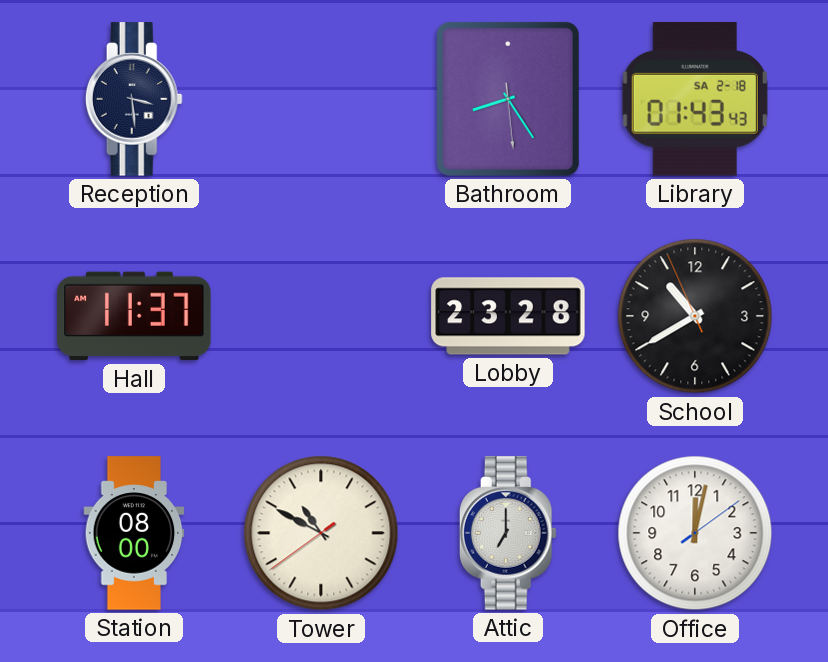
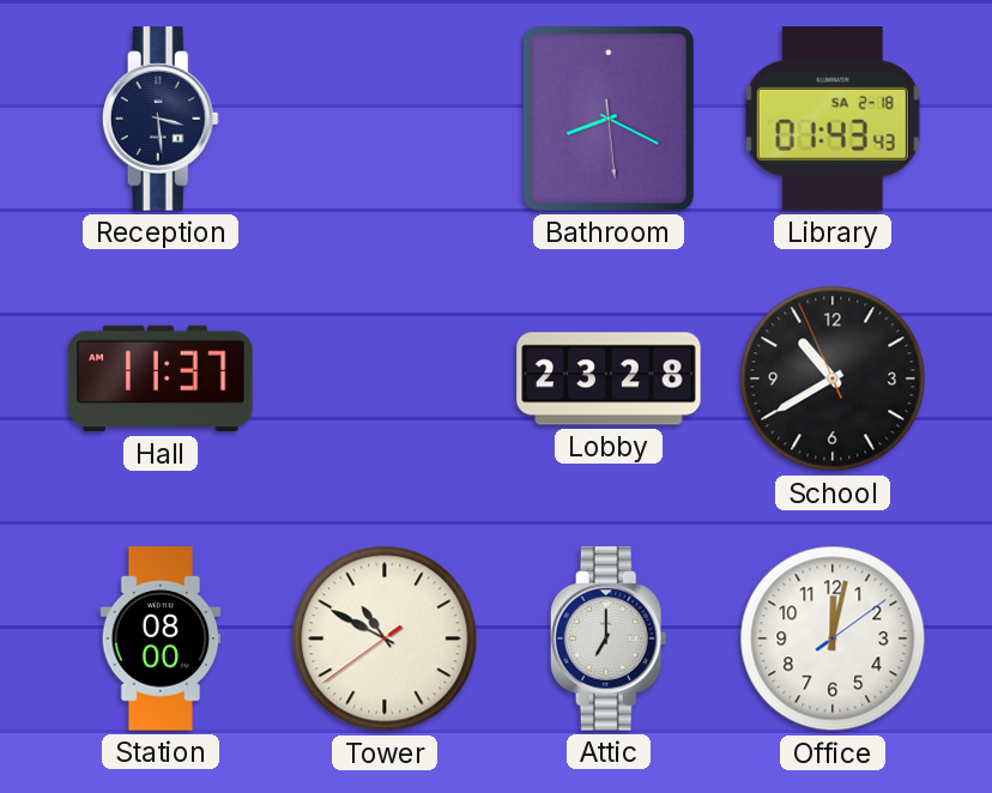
Bathroom: 8:24 -> 8:19 (609, 119)
